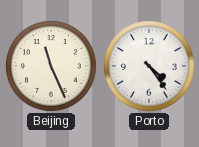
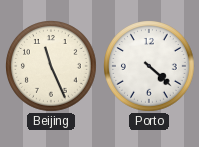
Porto: 4:24 -> 4:22 (150, 67)
